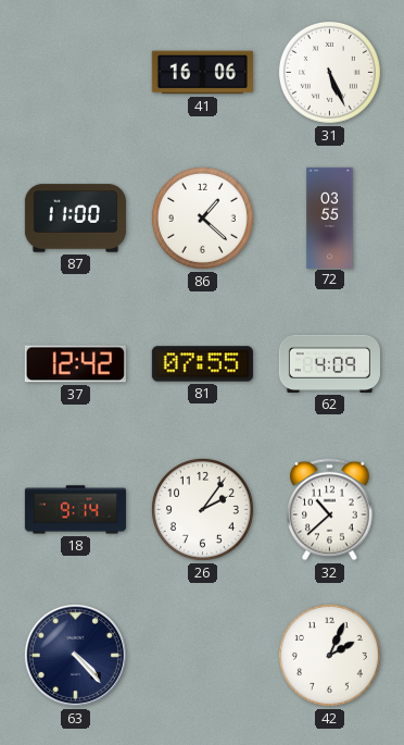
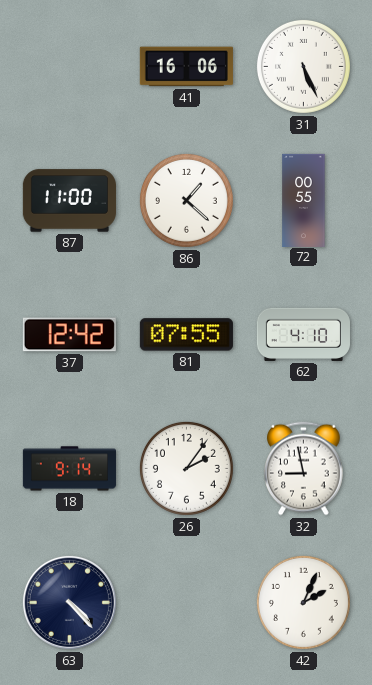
72: 03:55 -> 00:55 (304, 200)
62: 4:09 -> 4:10 (303, 334)
32: 10:38 -> 8:58 (304, 469)
